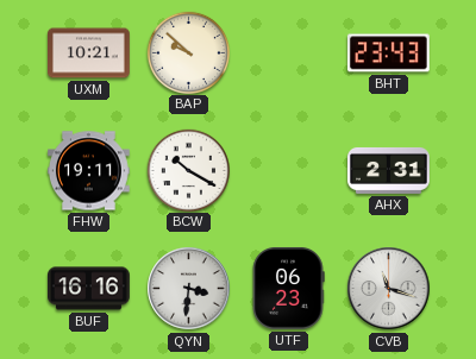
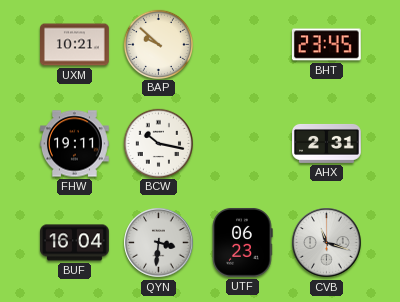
BHT: 23:43 -> 23:45 (326, 45)
BCW: 10:20 -> 10:17 (158, 143)
BUF: 16:16 -> 16:04 (75, 243)
